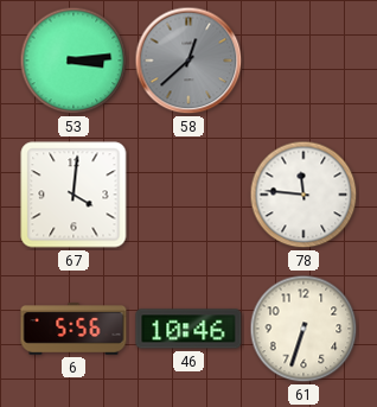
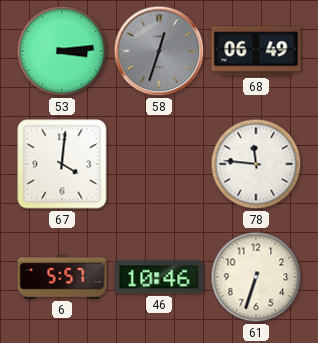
58: 12:38 -> 12:33 (159, 51)
68: none -> 06:49 (256, 51)
6: 5:56 -> 5:57 (62, 277)
